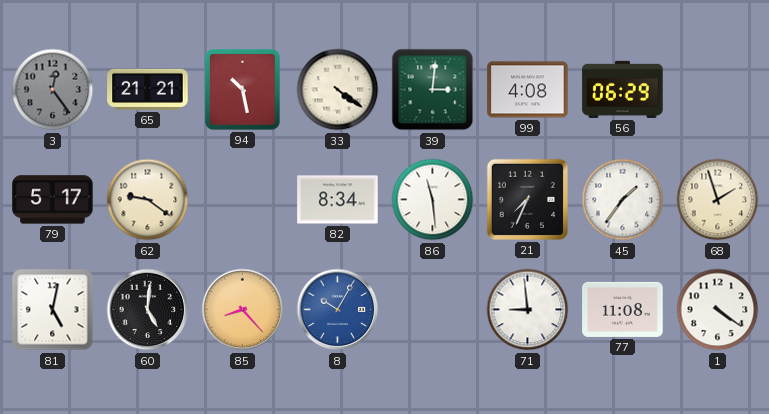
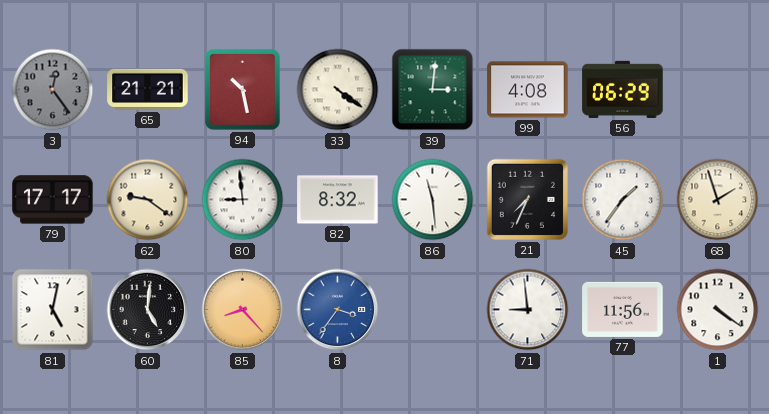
79: 5:17 -> 17:17 (53, 200)
80: none -> 8:59 (243, 200)
82: 8:34 -> 8:32 (338, 200)
8: 10:05 -> 3:36 (338, 310)
77: 11:08 -> 11:56 (623, 309)
